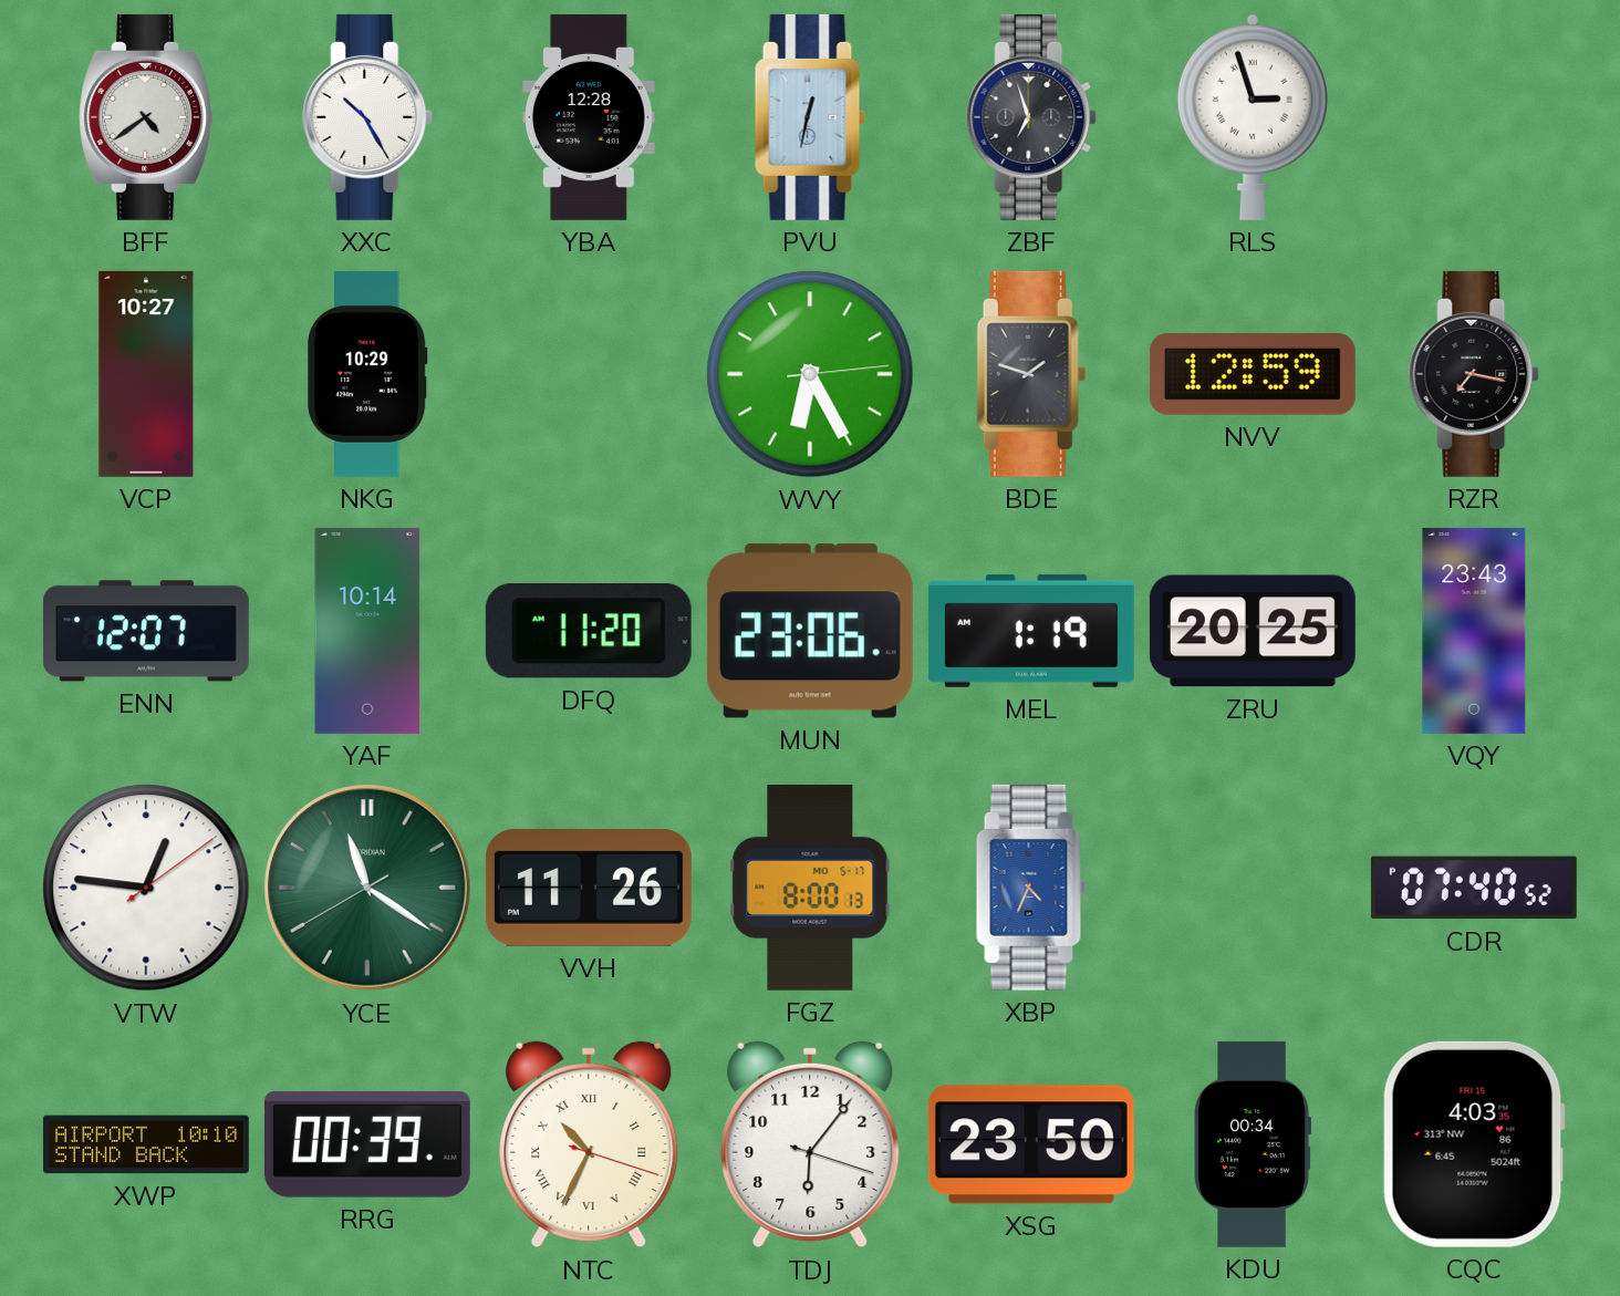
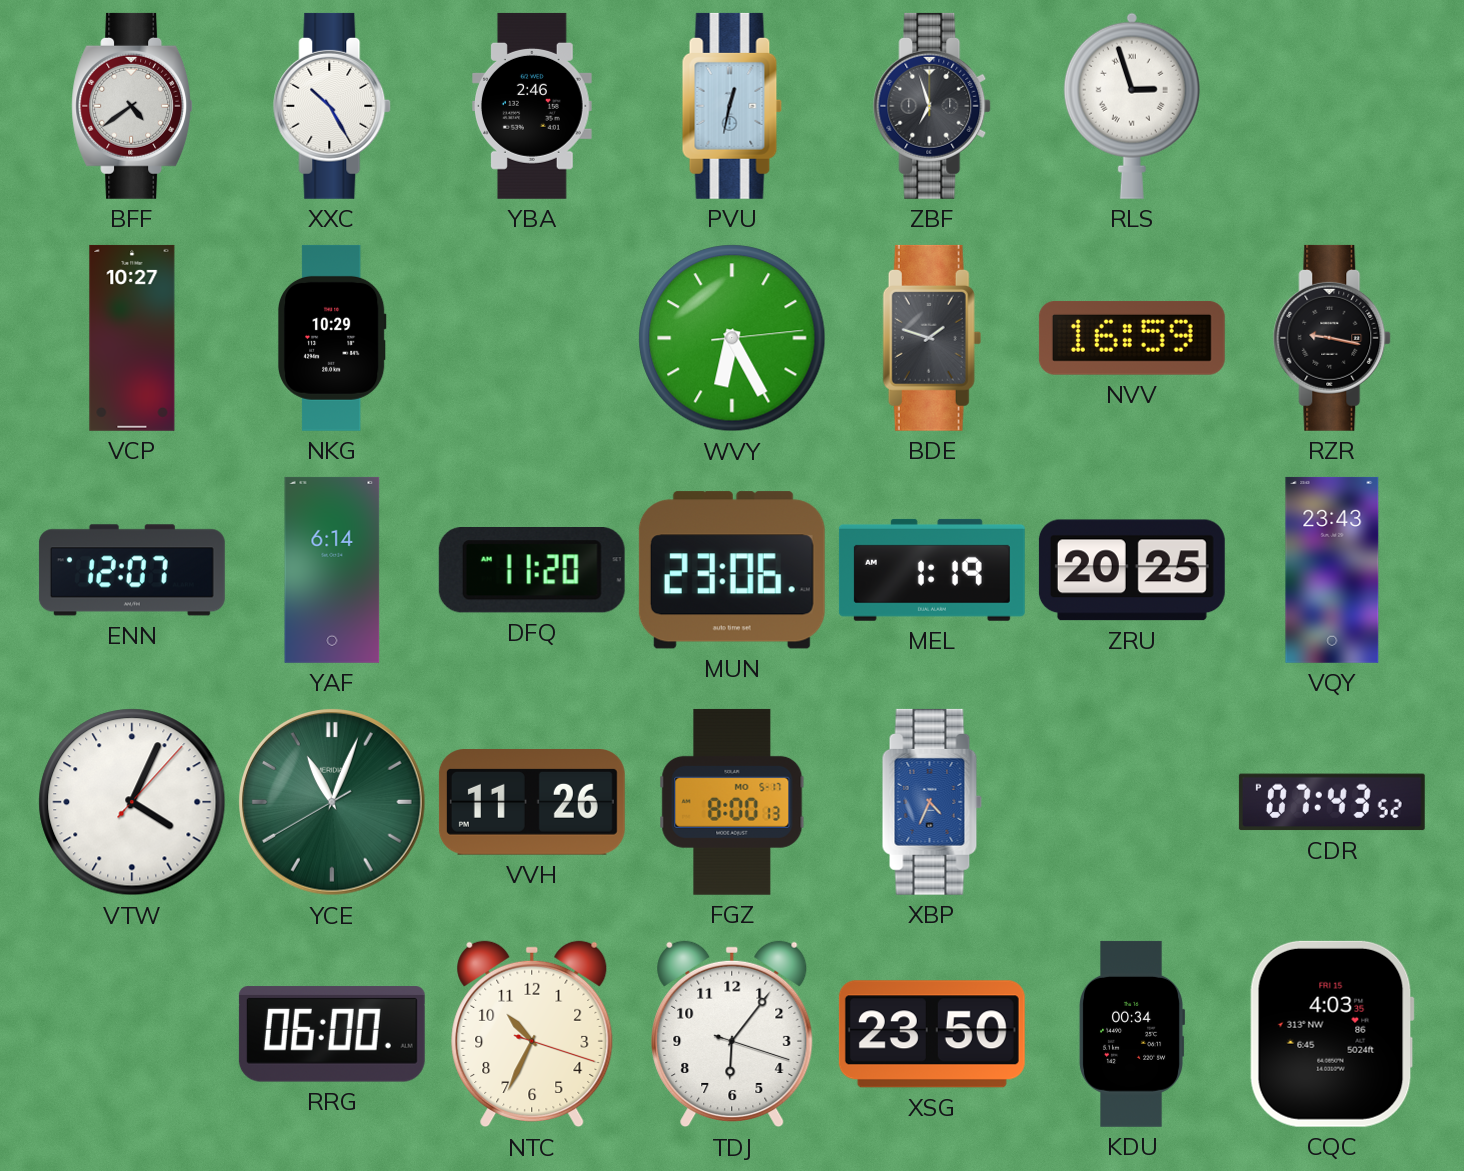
YBA: 12:28 -> 2:46 (533, 106)
NVV: 12:59 -> 16:59 (1132, 338)
RZR: 7:17 -> 9:17 (1333, 338)
YAF: 10:14 -> 6:14 (332, 570)
VTW: 12:46 -> 4:04 (132, 802)
YCE: 11:20 -> 11:03 (333, 803)
CDR: 07:40 -> 07:43 (1332, 802)
XWP: 10:10 -> none (146, 1144)
RRG: 00:39 -> 06:00 (332, 1034)
NTC numerals: Roman -> Arabic (532, 1034)
